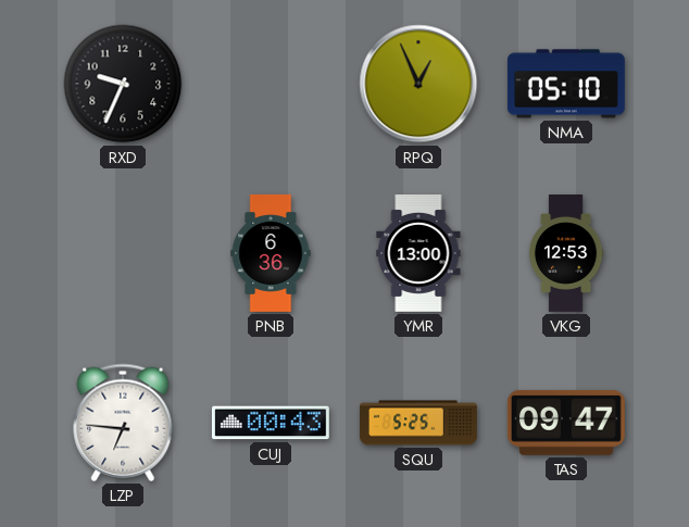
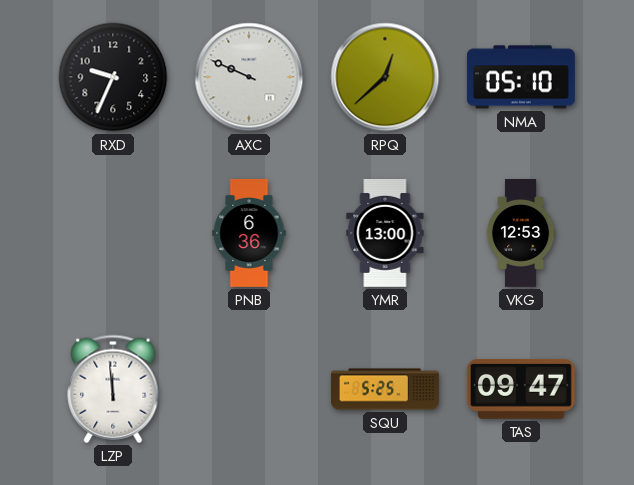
AXC: none -> 9:49 (249, 77)
RPQ: 12:56 -> 12:38 (385, 77)
LZP: 6:46 -> 11:59 (113, 389)
CUJ: 00:43 -> none (271, 423)
